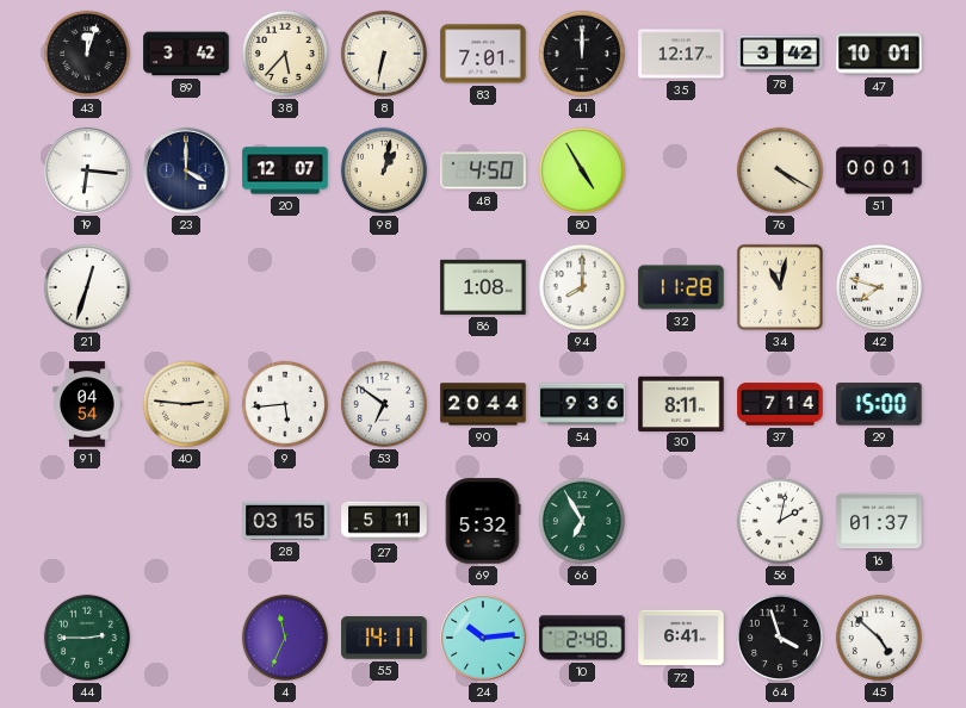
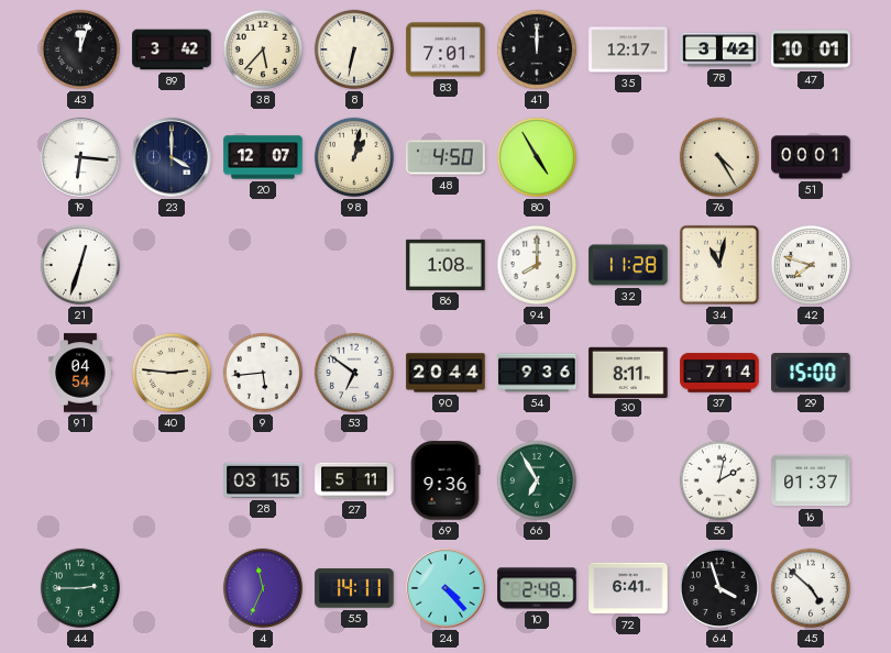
76: 4:20 -> 4:25 (719, 157)
69: 5:32 -> 9:36 (446, 480)
24: 10:14 -> 4:23 (446, 588)
